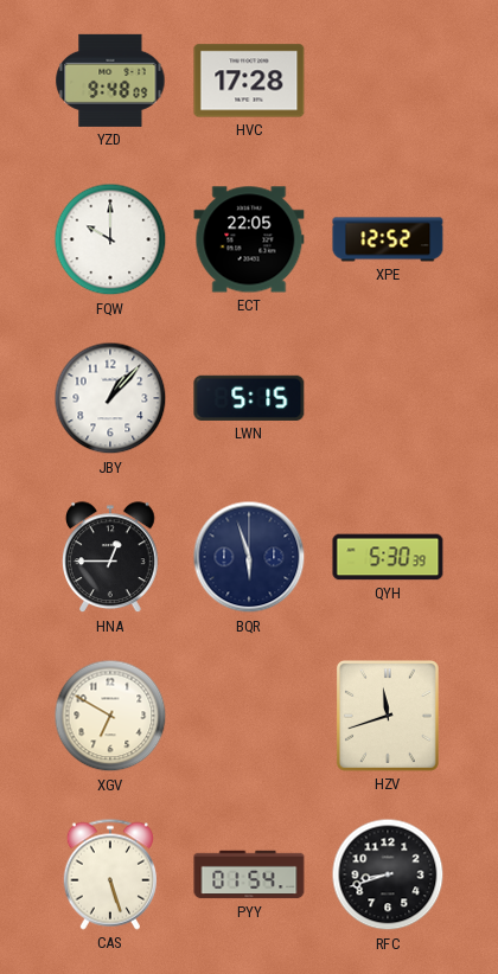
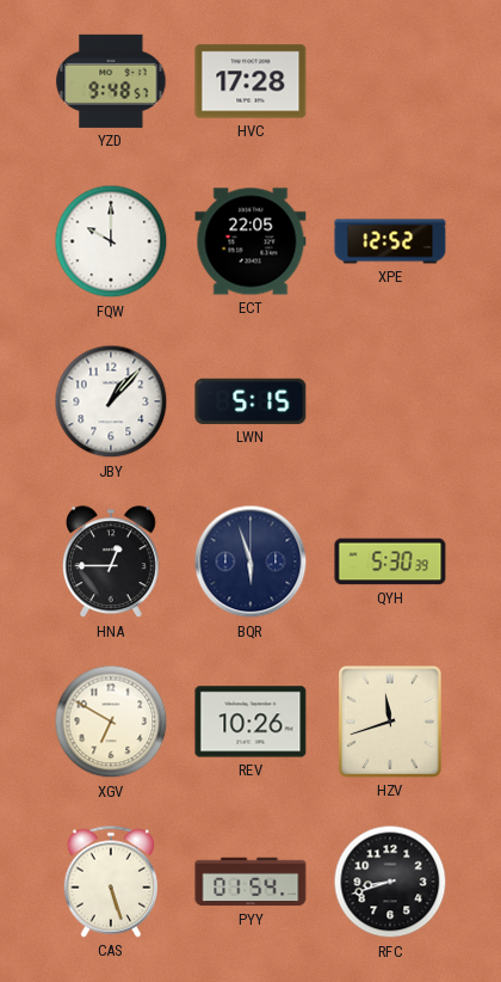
YZD: 9:48:09 -> 9:48:57 (111, 81)
REV: none -> 10:26 (250, 722)
